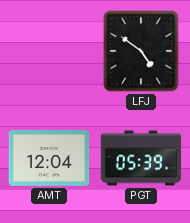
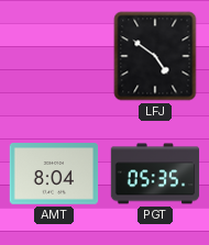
AMT: 12:04 -> 8:04 (54, 174)
PGT: 05:39 -> 05:35 (155, 174)
